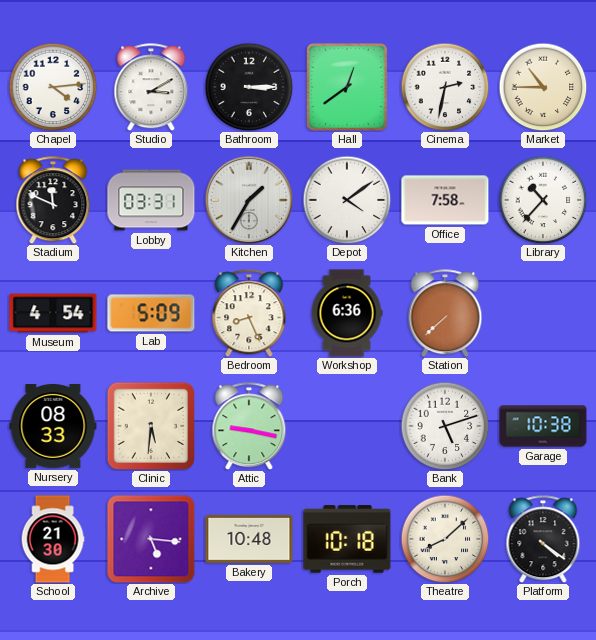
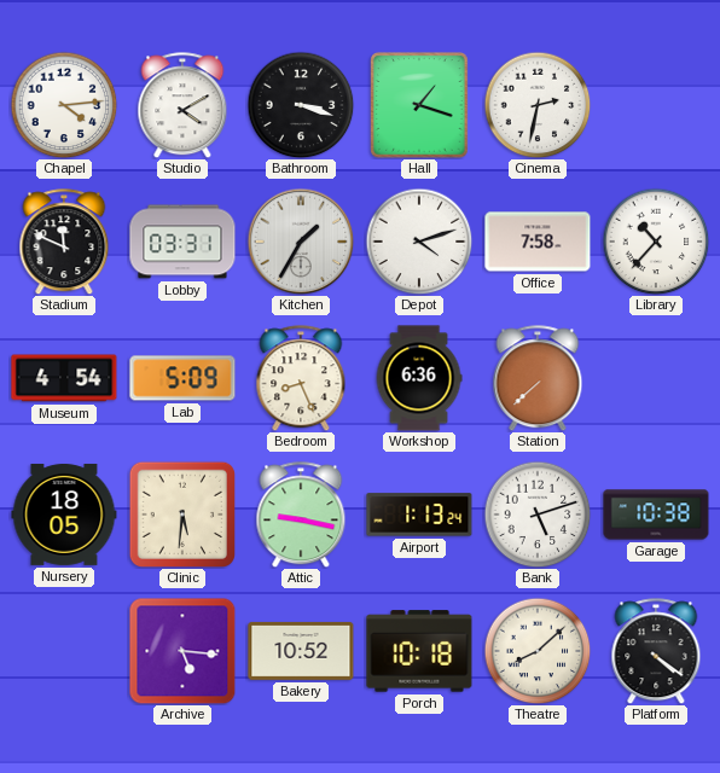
Studio: 3:10 -> 4:10 (182, 105)
Bathroom: 3:15 -> 3:18 (301, 105)
Hall: 12:39 -> 1:18 (419, 105)
Market: 10:45 -> none (543, 87)
Depot: 4:09 -> 4:12 (419, 242)
Nursery: 08:33 -> 18:05 (64, 515)
Airport: none -> 1:13 (419, 515)
School: 21:30 -> none (53, 539)
Bakery: 10:48 -> 10:52 (301, 651)
